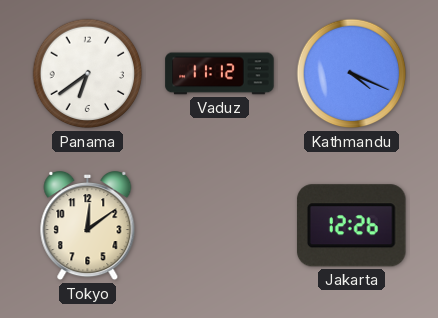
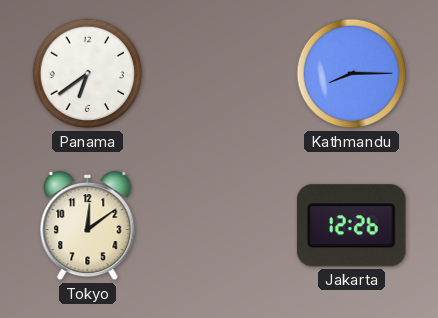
Vaduz: 11:12 -> none (220, 74)
Kathmandu: 4:19 -> 8:15 (352, 74)
